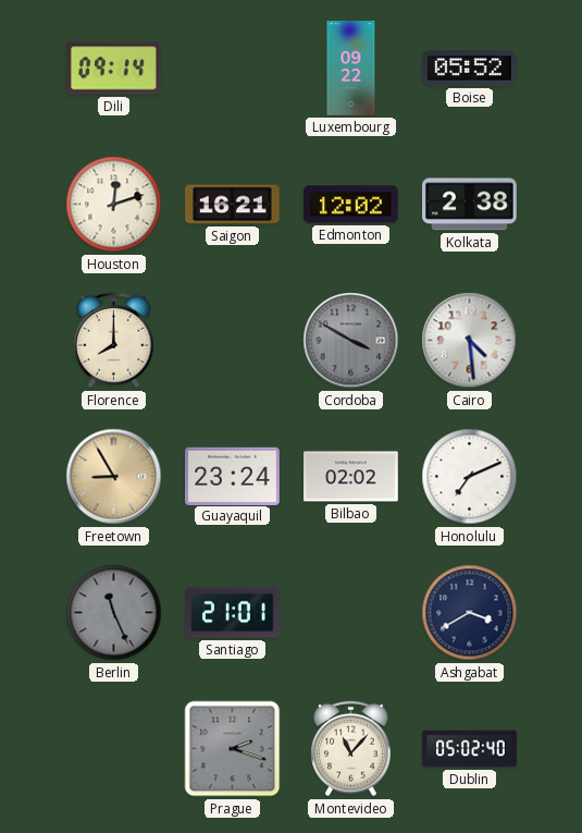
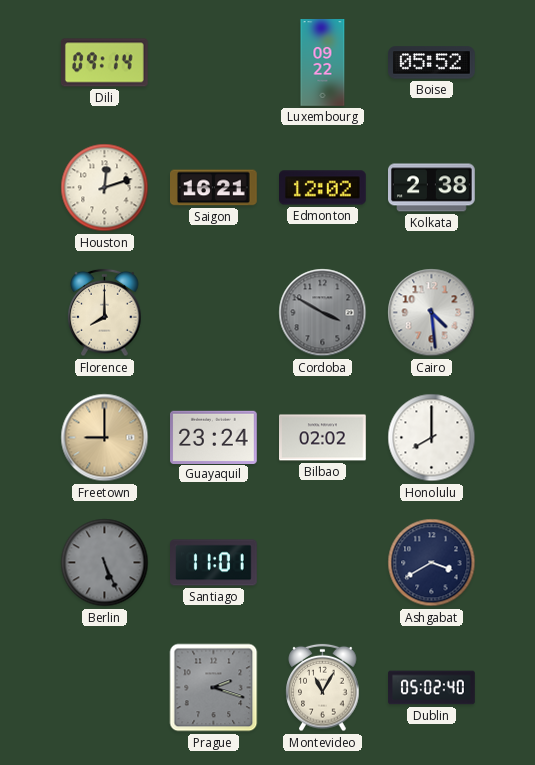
Freetown: 8:55 -> 9:00 (105, 438)
Honolulu: 7:11 -> 8:00 (432, 438)
Berlin: 11:26 -> 5:26 (105, 563)
Santiago: 21:01 -> 11:01 (214, 563)
Montevideo: 11:07 -> 11:05 (323, 688)
